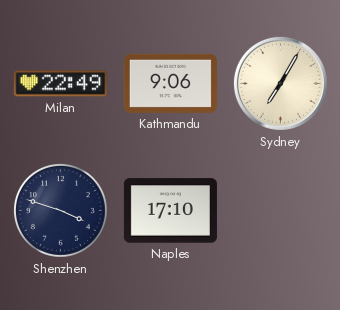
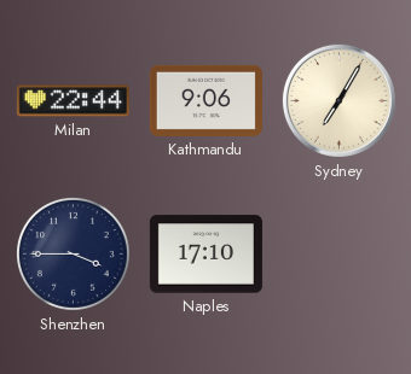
Milan: 22:49 -> 22:44 (73, 101)
Shenzhen: 3:48 -> 3:45 (73, 253)
